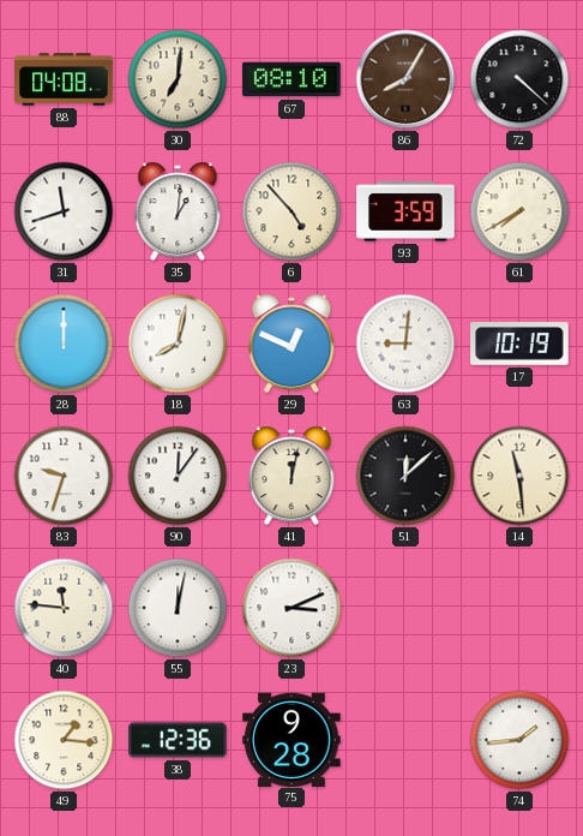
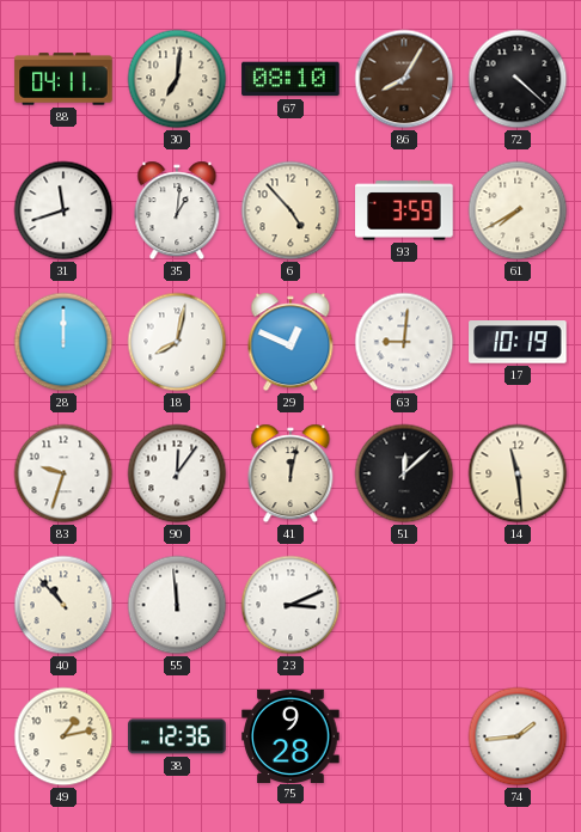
88: 04:08 -> 04:11 (63, 79)
40: 11:46 -> 10:53 (63, 605)
55: 12:02 -> 11:59 (177, 605)
49: 1:16 -> 1:13 (63, 736)
